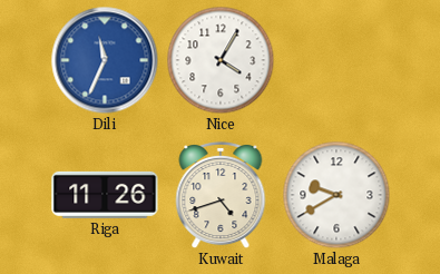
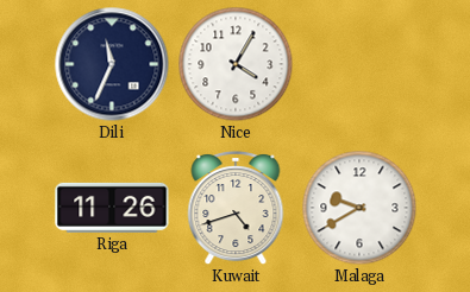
Dili dial: blue -> navy (112, 64)
